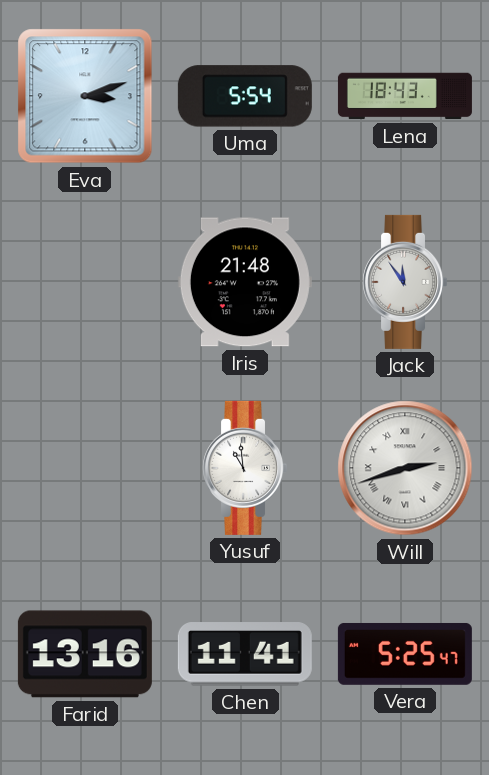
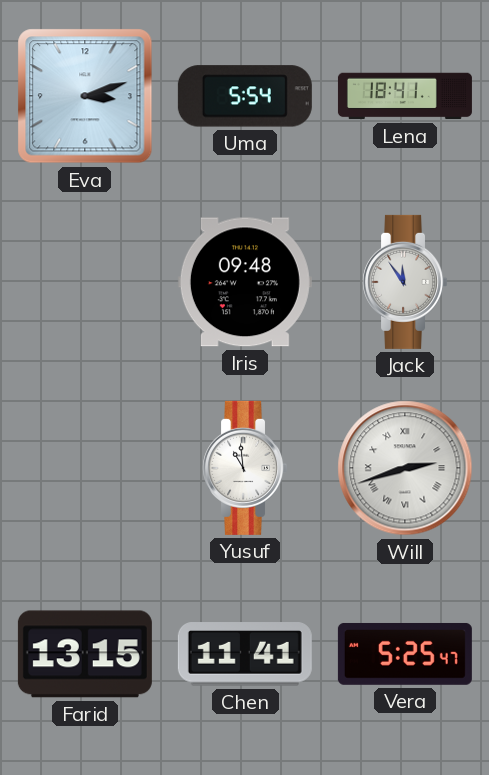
Lena: 18:43 -> 18:41 (405, 96)
Iris: 21:48 -> 09:48 (245, 282)
Farid: 13:16 -> 13:15 (85, 654)
